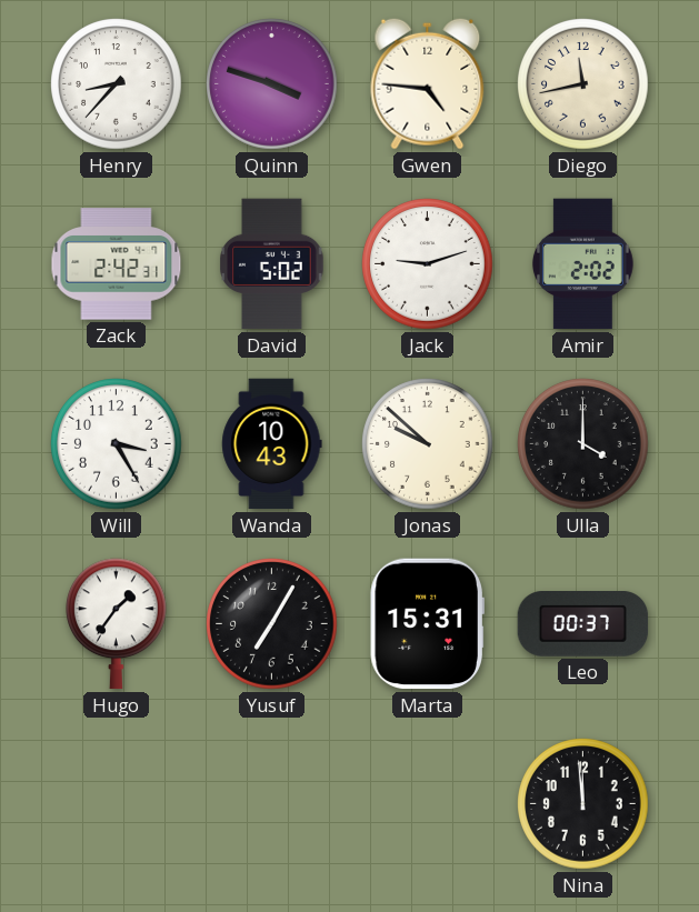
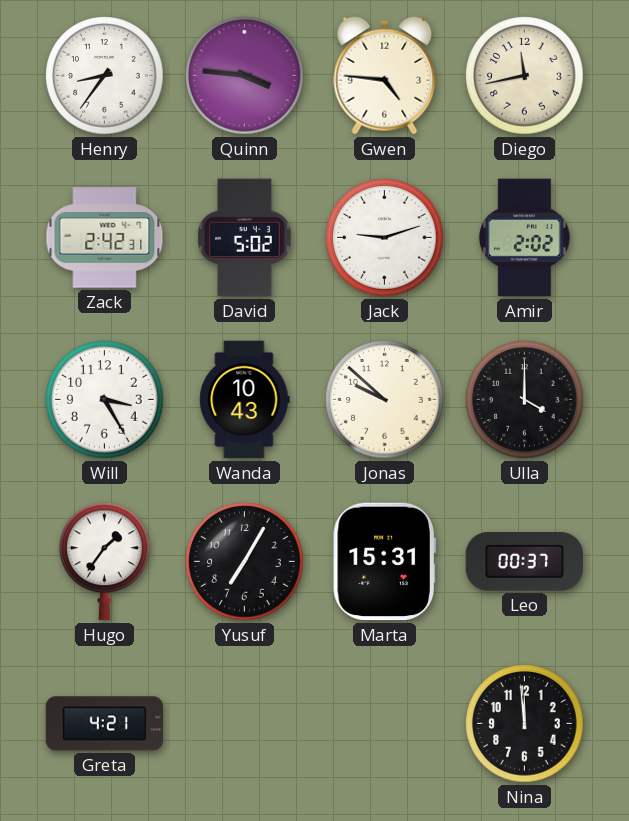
Henry: 8:37 -> 8:36 (105, 76)
Quinn: 3:48 -> 3:46 (245, 76)
Greta: none -> 4:21 (105, 724)
